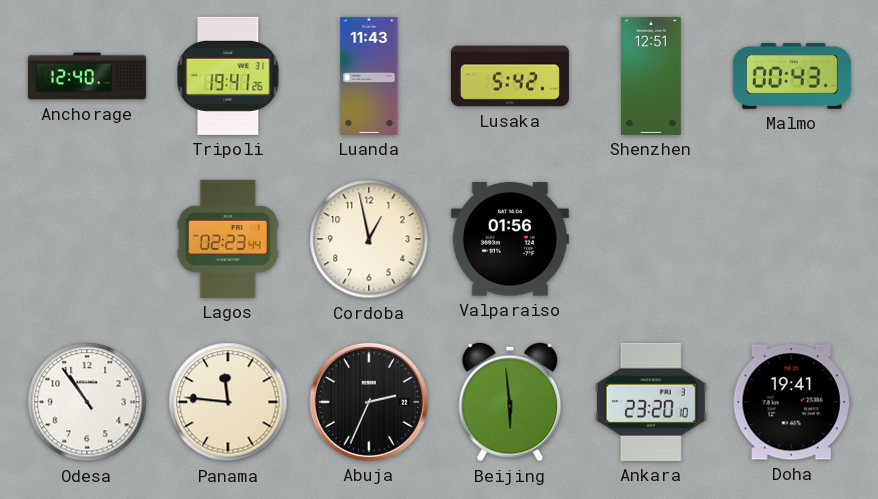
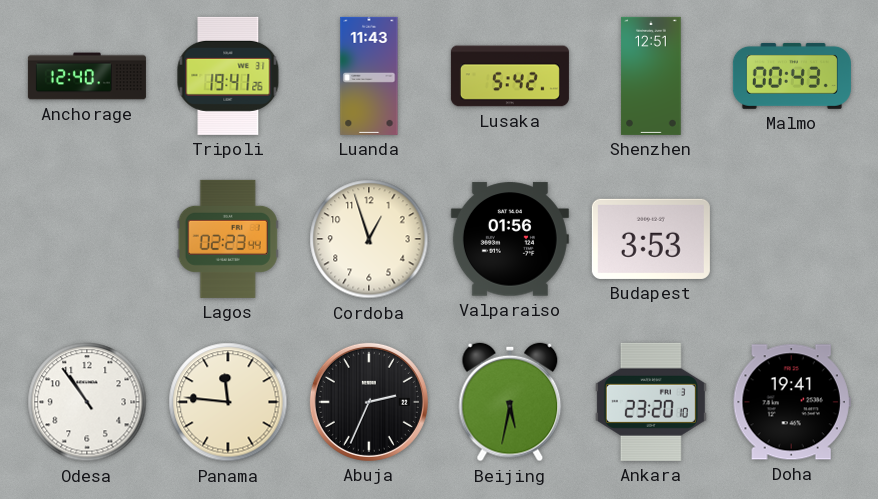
Cordoba: 12:58 -> 12:57 (369, 239)
Budapest: none -> 3:53 (651, 239)
Beijing: 5:59 -> 5:32 (510, 402)
